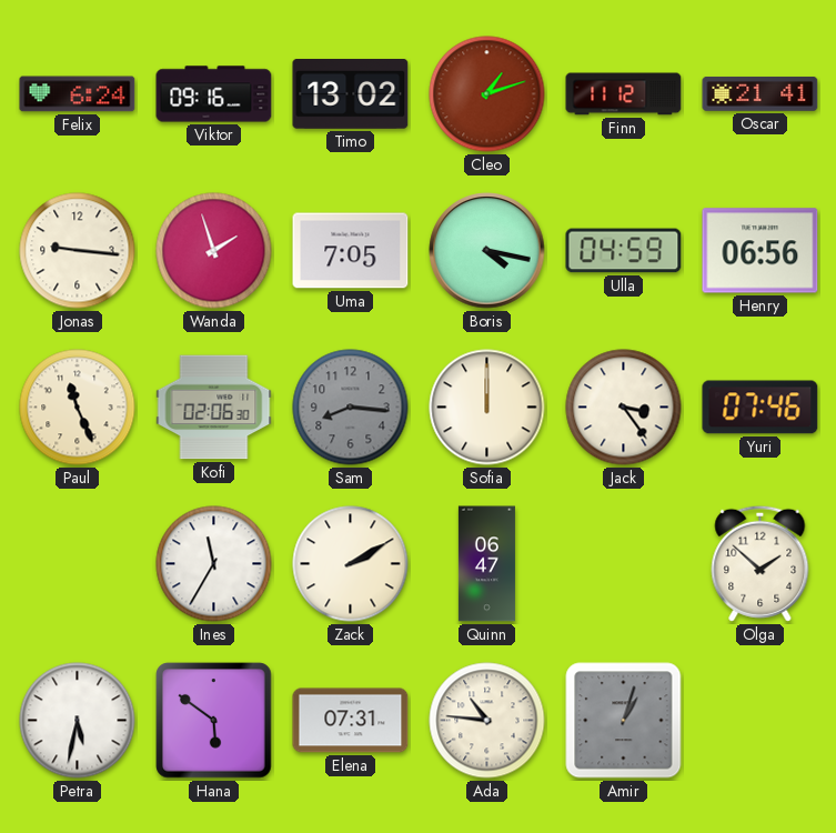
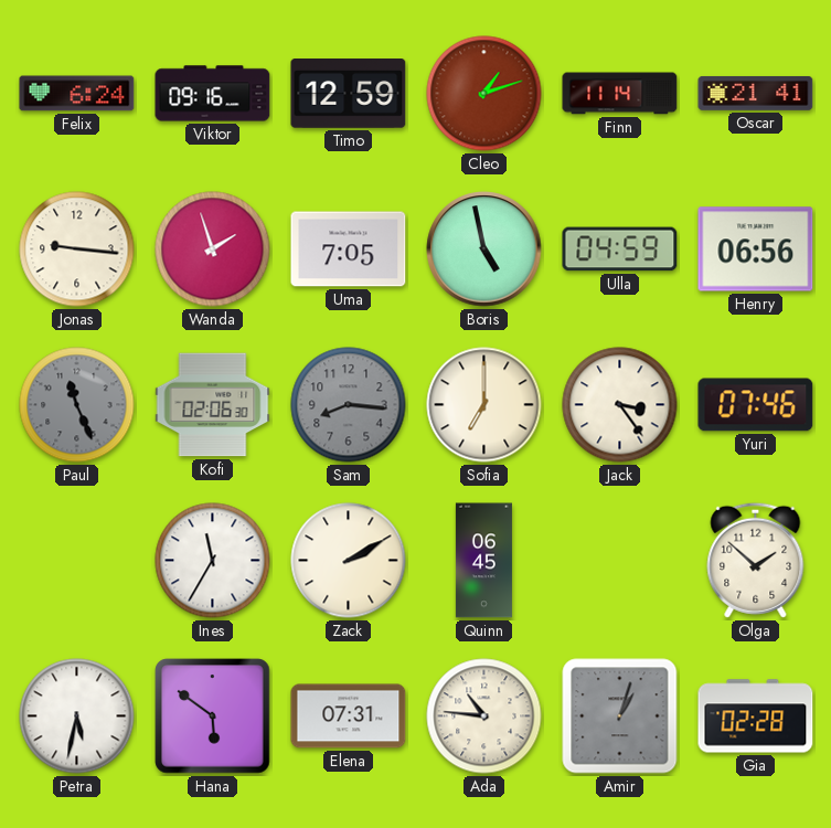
Timo: 13:02 -> 12:59 (349, 94)
Finn: 11:12 -> 11:14 (620, 94)
Boris: 4:17 -> 4:58 (484, 250)
Paul dial: cream -> grey (77, 405)
Sofia: 12:00 -> 7:00 (484, 405)
Quinn: 06:47 -> 06:45 (483, 561)
Gia: none -> 02:28 (756, 716)
